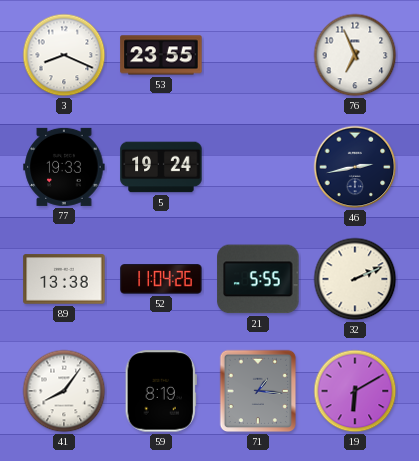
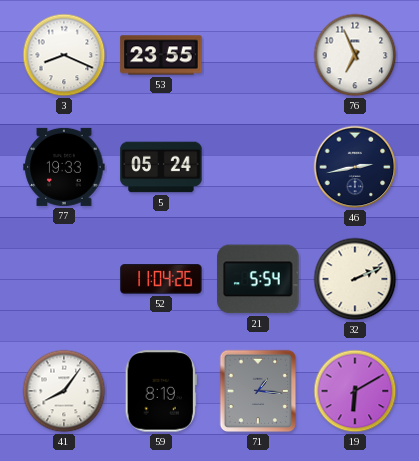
5: 19:24 -> 05:24 (161, 167)
89: 13:38 -> none (64, 279)
21: 5:55 -> 5:54 (258, 279)
